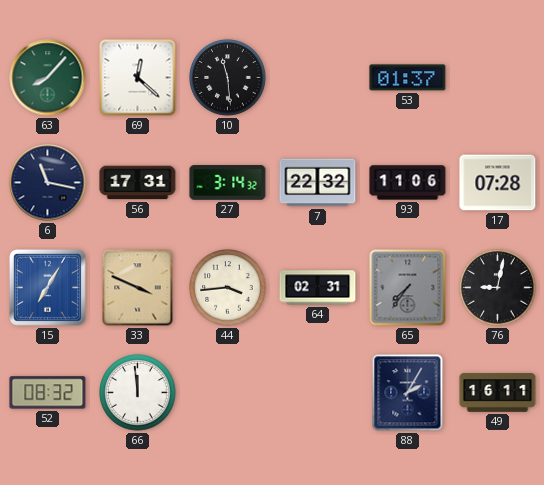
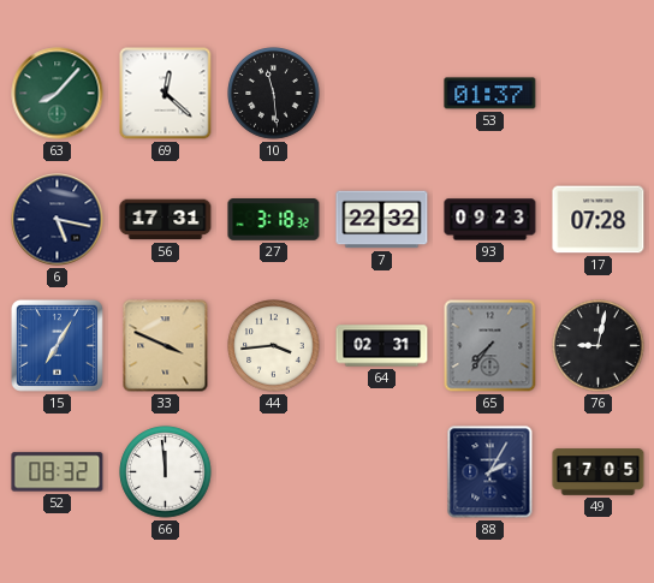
6: 11:17 -> 5:17 (58, 220)
27: 3:14 -> 3:18 (274, 220)
93: 11:06 -> 09:23 (490, 220)
49: 16:11 -> 17:05 (599, 472)
